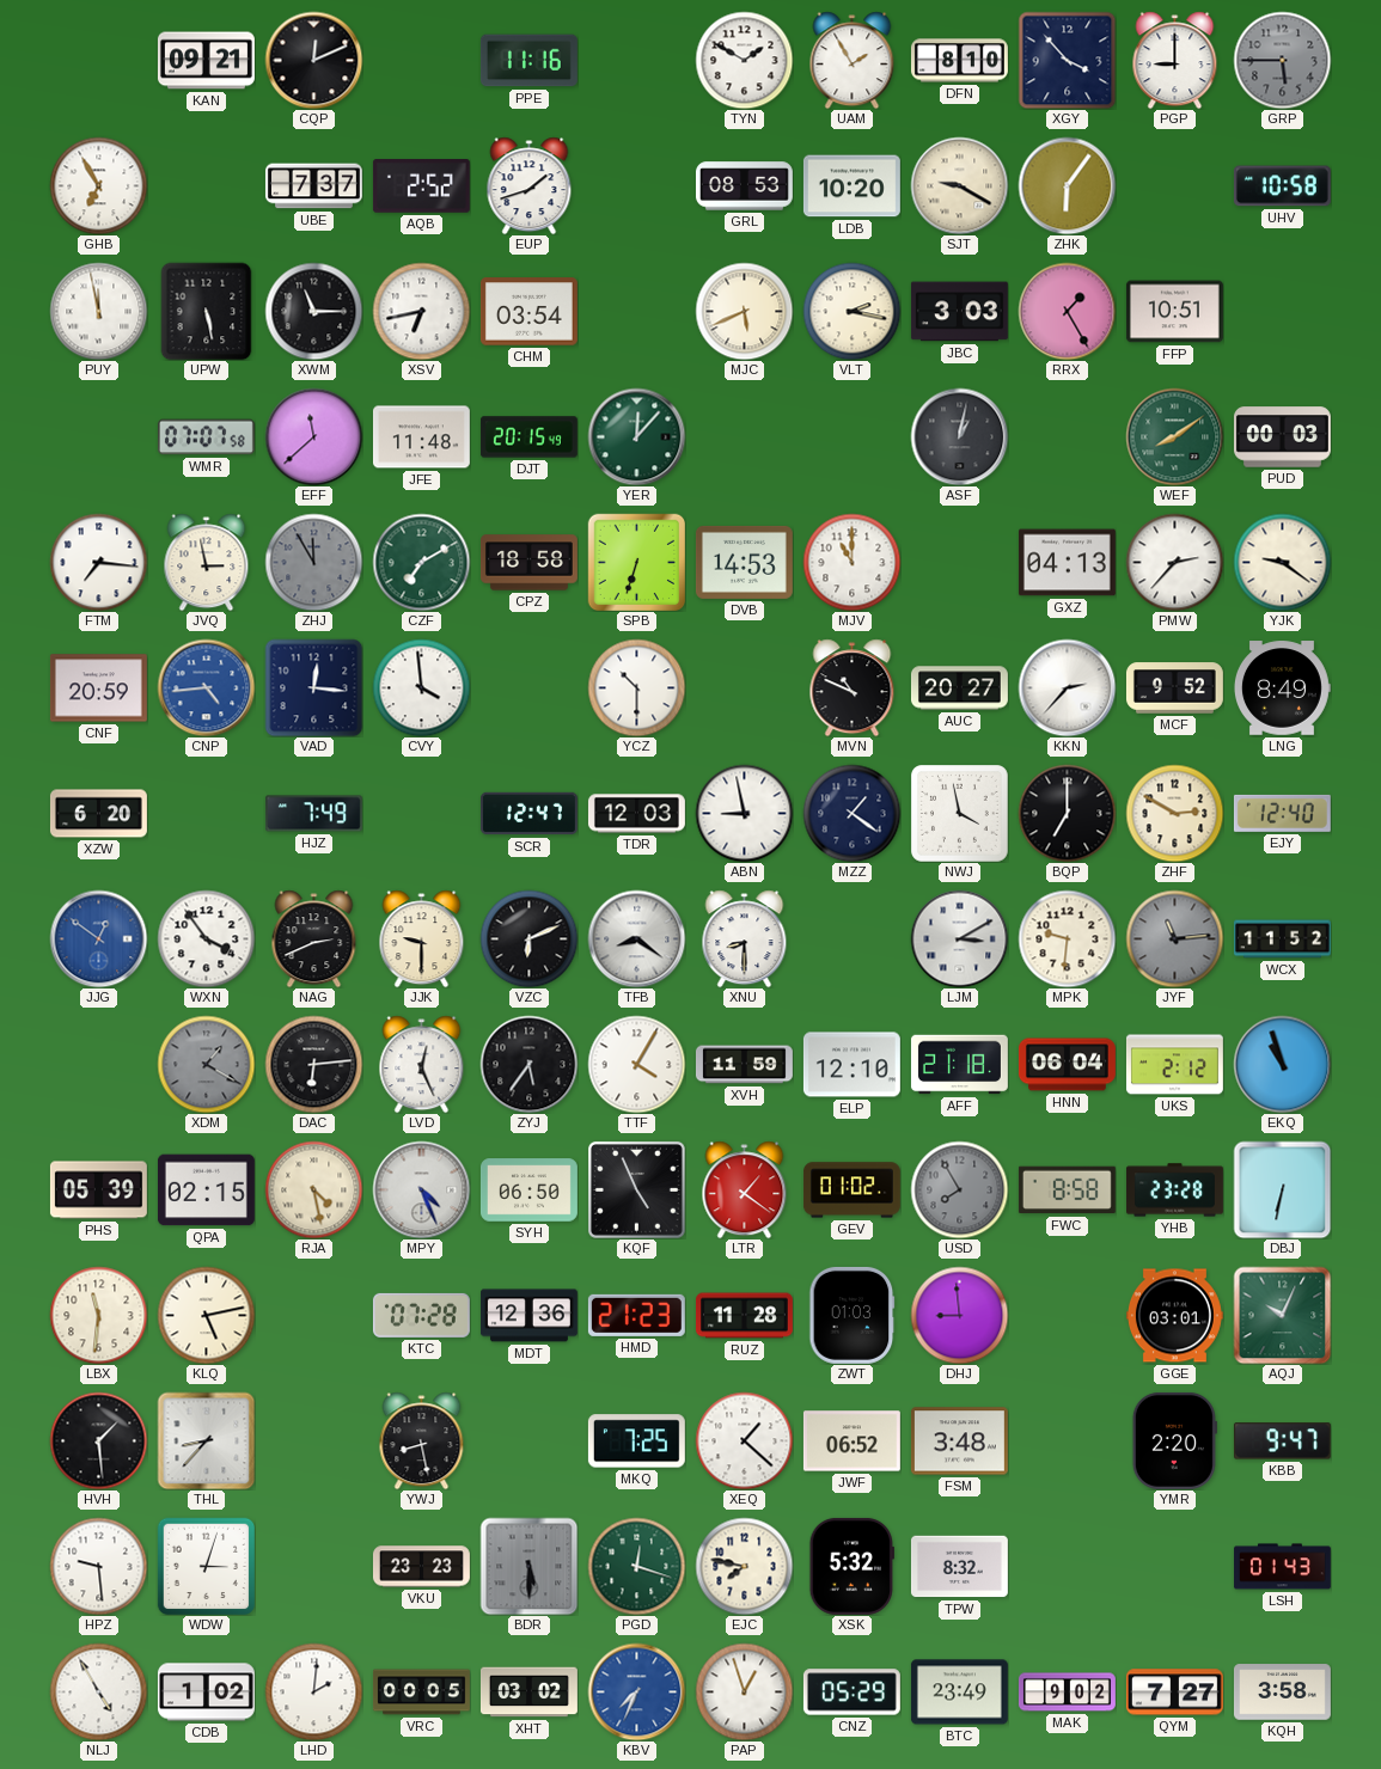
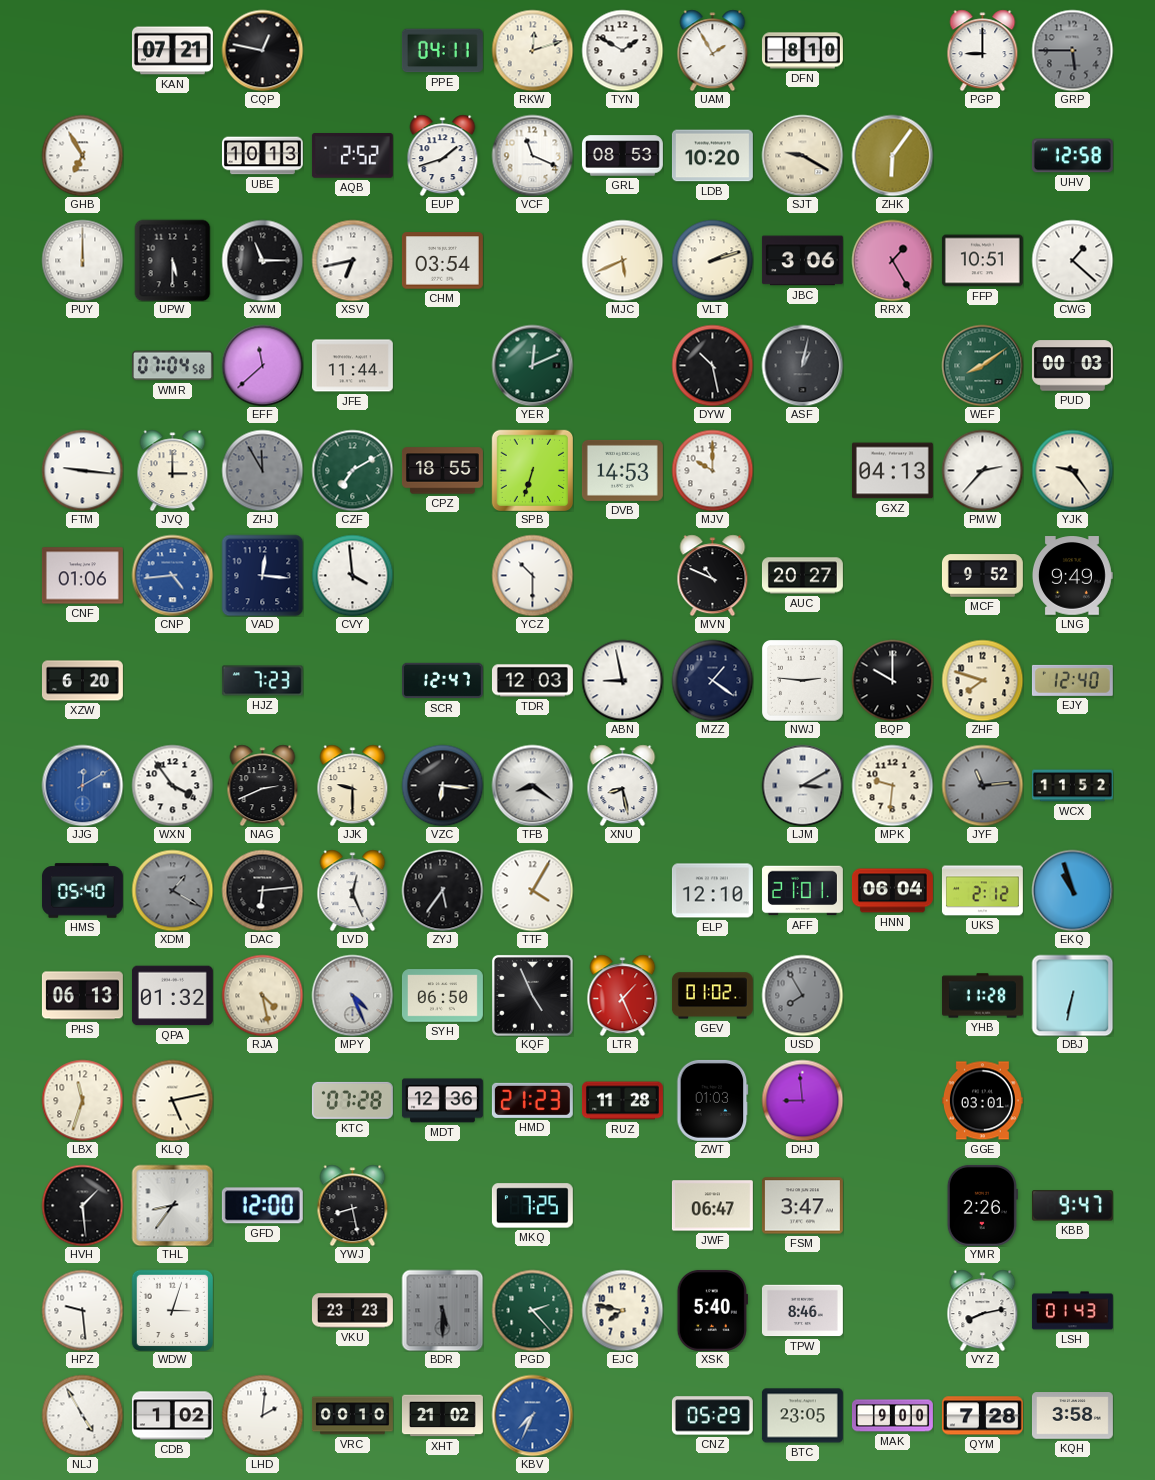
KAN: 09:21 -> 07:21 (172, 51)
CQP: 12:11 -> 12:47 (262, 50)
PPE: 11:16 -> 04:11 (442, 51)
RKW: none -> 12:12 (532, 50)
XGY: 3:53 -> none (1067, 60)
UBE: 7:37 -> 10:13 (262, 156)
VCF: none -> 11:19 (532, 155)
UHV: 10:58 -> 12:58 (1072, 156)
PUY: 11:58 -> 12:00 (82, 260)
UPW: 5:28 -> 5:30 (173, 260)
VLT: 2:17 -> 2:12 (712, 260)
JBC: 3:03 -> 3:06 (802, 261)
CWG: none -> 1:22 (1072, 260)
WMR: 07:07 -> 07:04 (172, 366)
JFE: 11:48 -> 11:44 (352, 366)
DJT: 20:15 -> none (528, 437)
YER: 12:07 -> 12:11 (532, 365)
DYW: none -> 10:28 (712, 365)
FTM: 7:16 -> 9:16 (82, 470)
JVQ: 2:58 -> 3:00 (173, 470)
CPZ: 18:58 -> 18:55 (442, 471)
MJV: 11:00 -> 10:00 (712, 470)
YJK: 9:21 -> 9:24 (1072, 470)
CNF: 20:59 -> 01:06 (82, 576)
KKN: 2:37 -> none (1067, 687)
LNG: 8:49 -> 9:49 (1072, 576)
HJZ: 7:49 -> 7:23 (262, 681)
NWJ: 3:58 -> 2:46 (803, 681)
BQP: 7:00 -> 10:00 (892, 680)
ZHF: 2:50 -> 7:48 (982, 680)
JJG: 12:51 -> 12:10 (82, 785)
VZC: 6:11 -> 6:16 (442, 785)
XNU: 8:30 -> 8:28 (623, 785)
HMS: none -> 05:40 (82, 891)
XVH: 11:59 -> none (744, 1065)
AFF: 21:18 -> 21:01 (802, 891)
PHS: 05:39 -> 06:13 (82, 996)
QPA: 02:15 -> 01:32 (172, 996)
LTR: 1:21 -> 1:26 (623, 995)
FWC: 8:58 -> none (1067, 1190)
YHB: 23:28 -> 11:28 (982, 996)
LBX: 11:31 -> 11:33 (82, 1100)
AQJ: 10:04 -> none (1282, 1315)
THL: 8:37 -> 8:36 (172, 1205)
GFD: none -> 12:00 (262, 1206)
XEQ: 1:22 -> none (744, 1440)
JWF: 06:52 -> 06:47 (712, 1206)
FSM: 3:48 -> 3:47 (802, 1206)
YMR: 2:20 -> 2:26 (982, 1205)
PGD: 12:18 -> 2:23 (532, 1310)
XSK: 5:32 -> 5:40 (712, 1310)
TPW: 8:32 -> 8:46 (802, 1311)
VYZ: none -> 8:13 (983, 1310)
VRC: 00:05 -> 00:10 (352, 1416)
XHT: 03:02 -> 21:02 (442, 1416)
PAP: 12:57 -> none (744, 1691)
BTC: 23:49 -> 23:05 (802, 1416)
MAK: 9:02 -> 9:00 (892, 1416)
QYM: 7:27 -> 7:28 (982, 1416)
